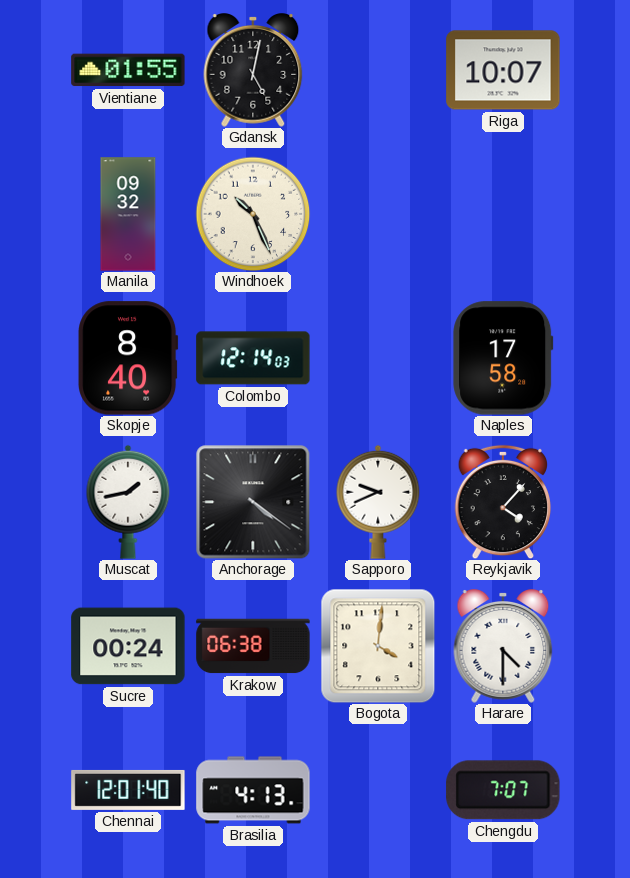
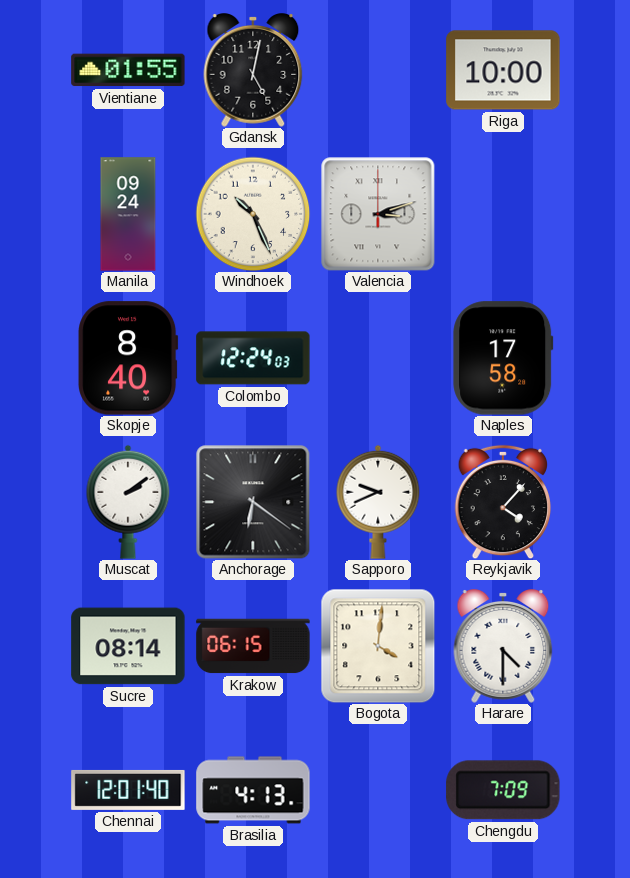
Riga: 10:07 -> 10:00 (503, 70)
Manila: 09:32 -> 09:24 (128, 214)
Valencia: none -> 3:12 (378, 214)
Colombo: 12:14 -> 12:24 (253, 358)
Muscat: 1:43 -> 2:09 (128, 502)
Anchorage: 4:21 -> 6:21 (253, 502)
Sucre: 00:24 -> 08:14 (128, 646)
Krakow: 06:38 -> 06:15 (253, 646)
Chengdu: 7:07 -> 7:09 (503, 790)
